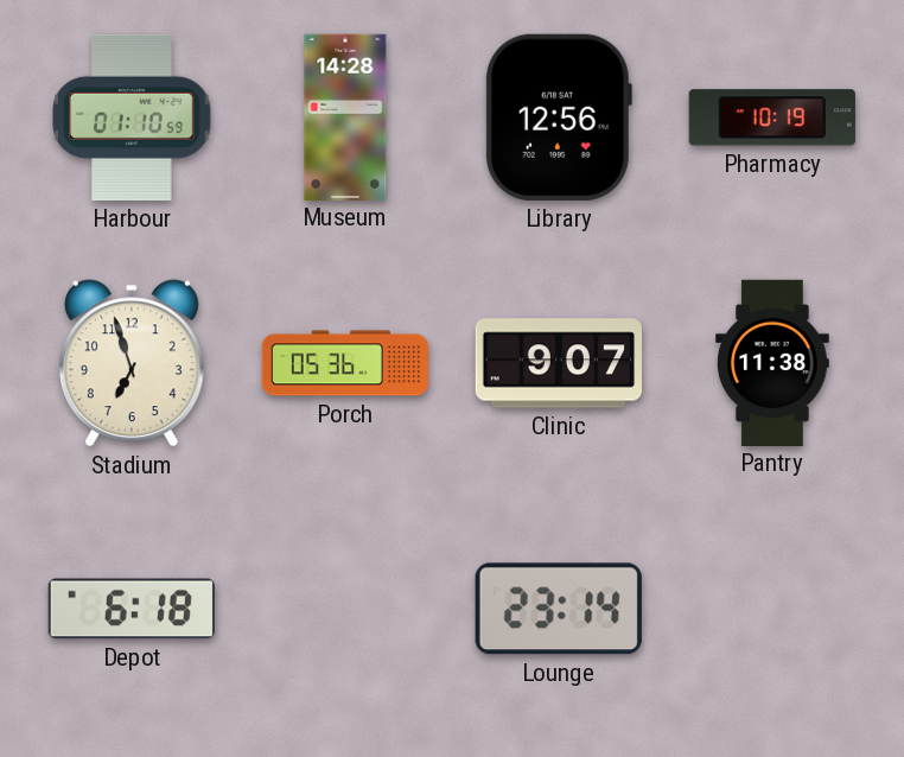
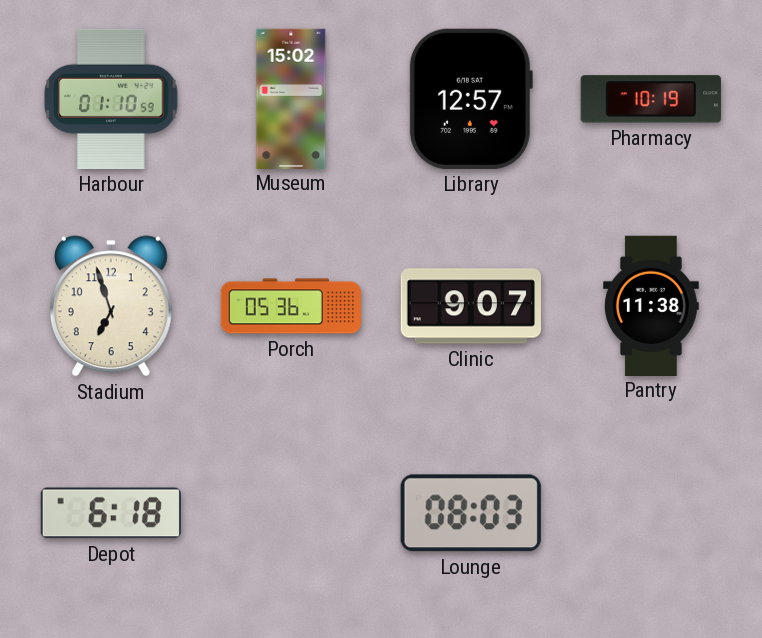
Museum: 14:28 -> 15:02 (291, 98)
Library: 12:56 -> 12:57 (470, 99)
Lounge: 23:14 -> 08:03 (471, 513)
